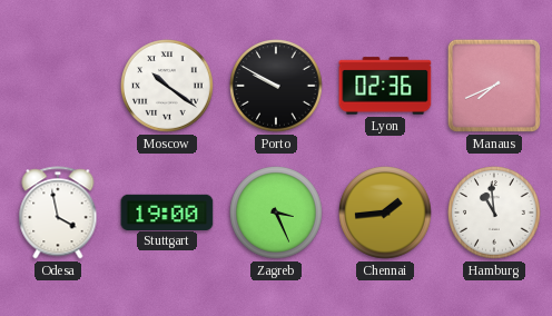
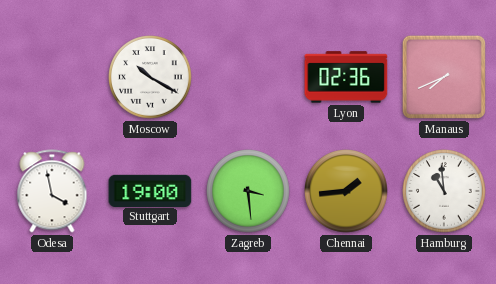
Moscow: 10:21 -> 10:20 (151, 78)
Porto: 9:50 -> none (277, 87)
Zagreb: 3:26 -> 3:29 (249, 192)
